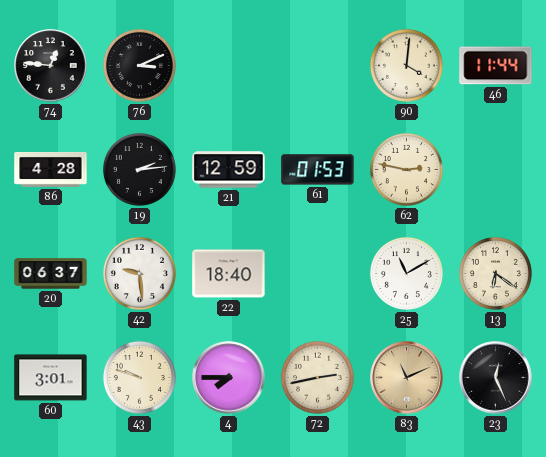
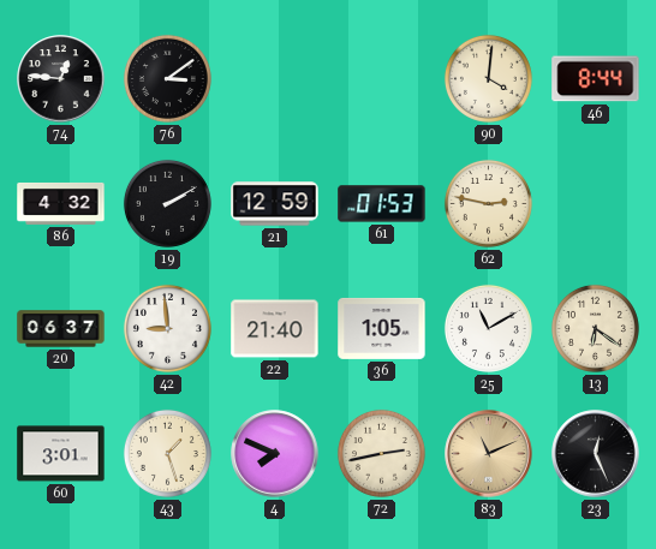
76: 3:11 -> 3:09 (167, 78)
46: 11:44 -> 8:44 (596, 79)
86: 4:28 -> 4:32 (61, 203)
19: 2:14 -> 2:10 (167, 203)
42: 9:29 -> 8:59 (167, 328)
22: 18:40 -> 21:40 (275, 329)
36: none -> 1:05 (382, 328)
43: 9:48 -> 1:27 (167, 453)
4: 7:45 -> 7:49 (275, 454)
